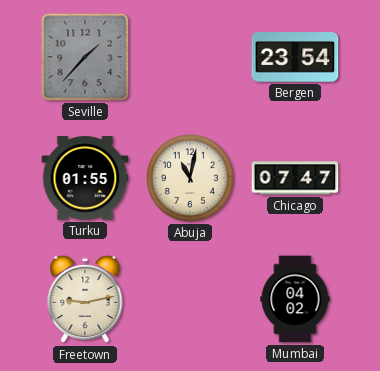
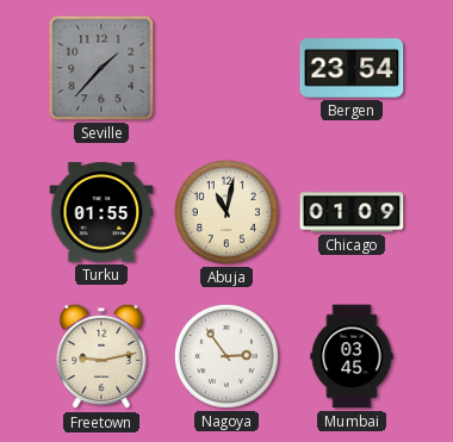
Chicago: 07:47 -> 01:09 (352, 212)
Nagoya: none -> 2:54 (226, 356)
Mumbai: 04:02 -> 03:45 (352, 356)
